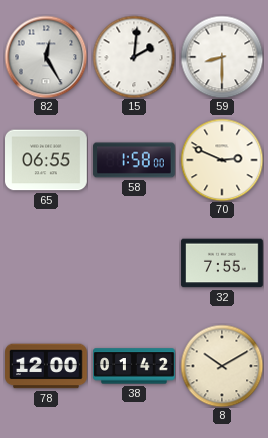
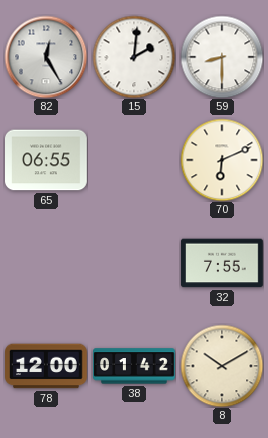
58: 1:58 -> none (134, 160)
70: 2:49 -> 6:11 (222, 160)
